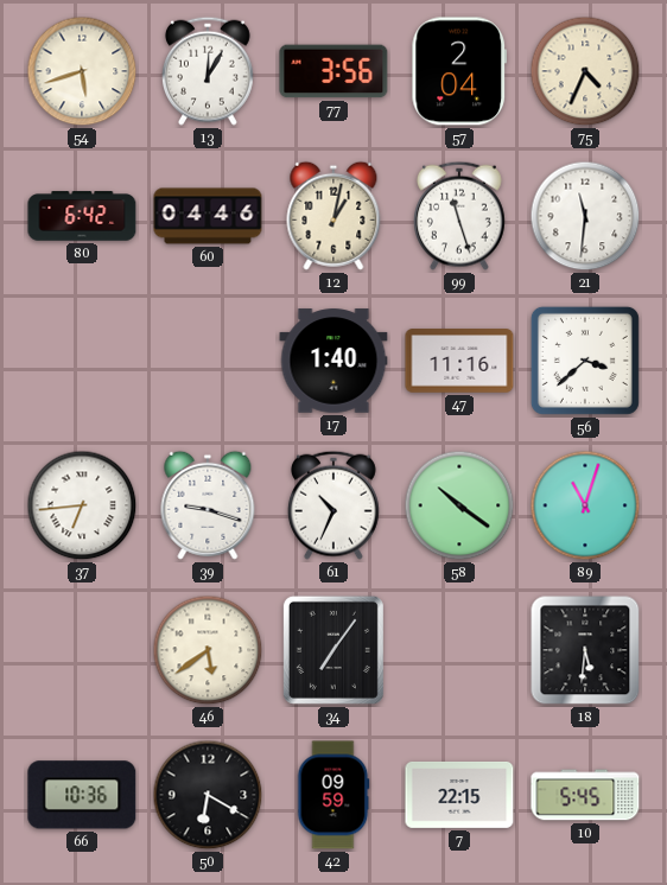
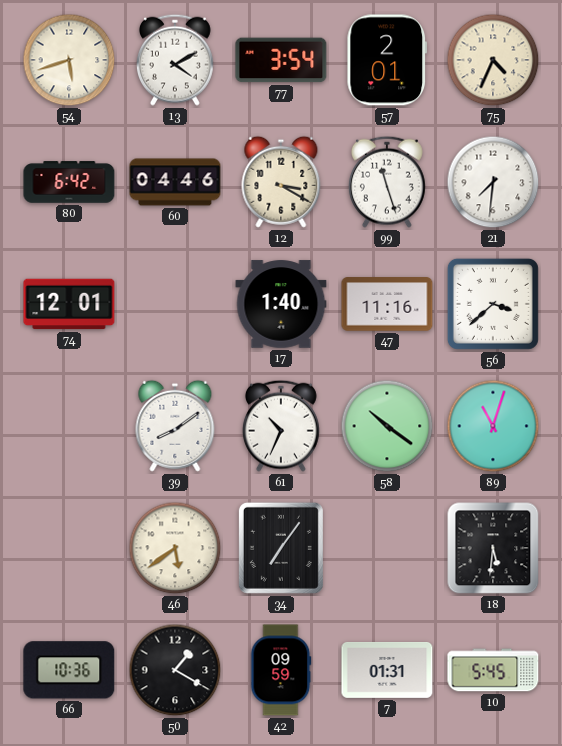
13: 12:05 -> 4:10 (175, 60)
77: 3:56 -> 3:54 (281, 60)
57: 2:04 -> 2:01 (387, 60)
12: 1:02 -> 3:20 (281, 182)
21: 11:31 -> 7:31 (493, 182)
74: none -> 12:01 (69, 304)
37: 6:44 -> none (82, 505)
39: 9:18 -> 8:09 (175, 426)
50: 6:20 -> 1:20 (175, 670)
7: 22:15 -> 01:31 (387, 670)
